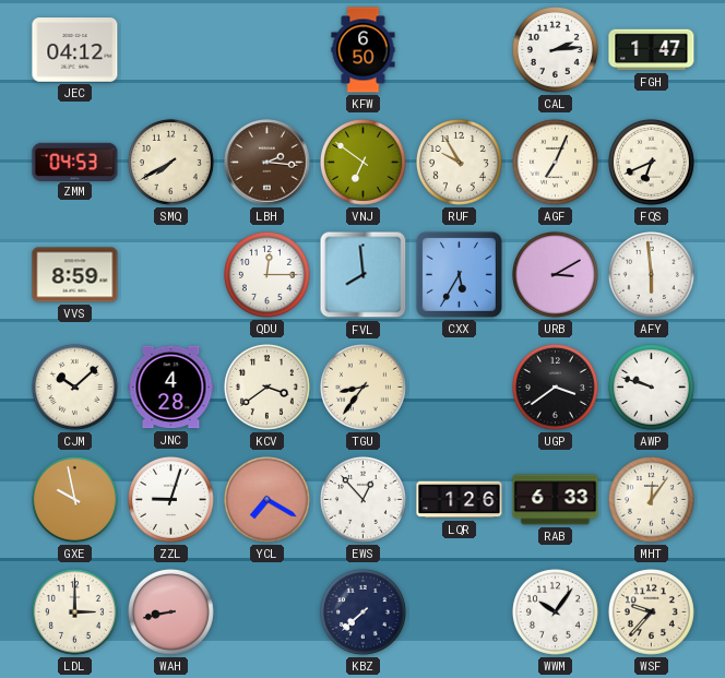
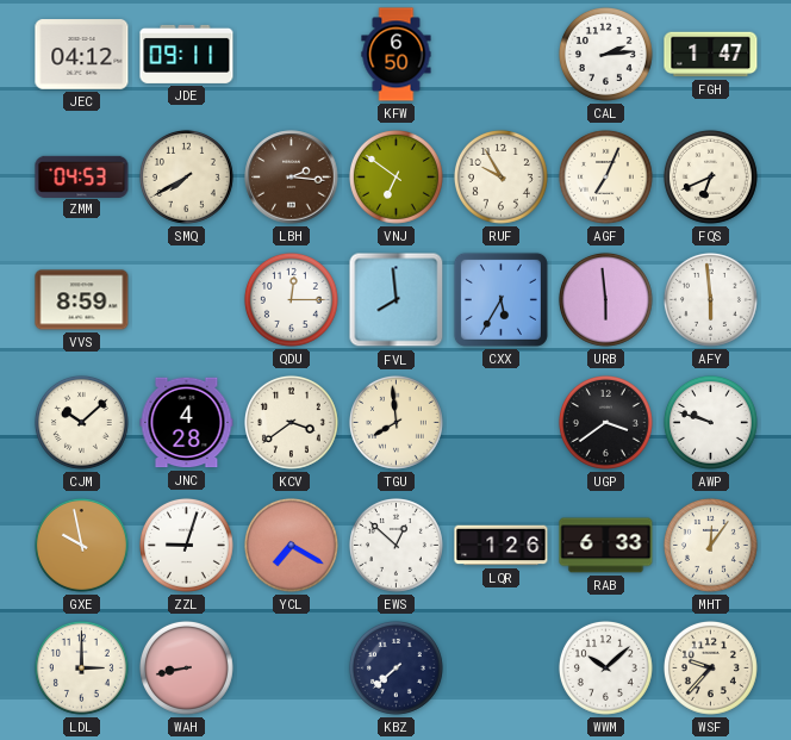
JDE: none -> 09:11 (187, 54)
URB: 3:10 -> 5:59 (605, 299)
TGU: 8:36 -> 7:59 (395, 422)
EWS: 12:53 -> 12:52 (395, 545)
WWM: 10:06 -> 10:08 (605, 667)
